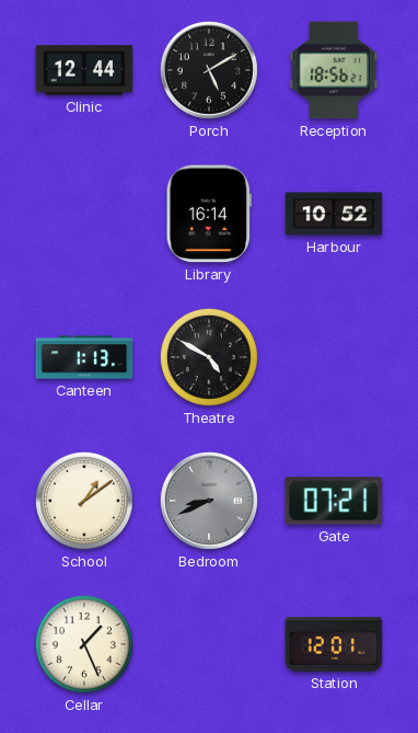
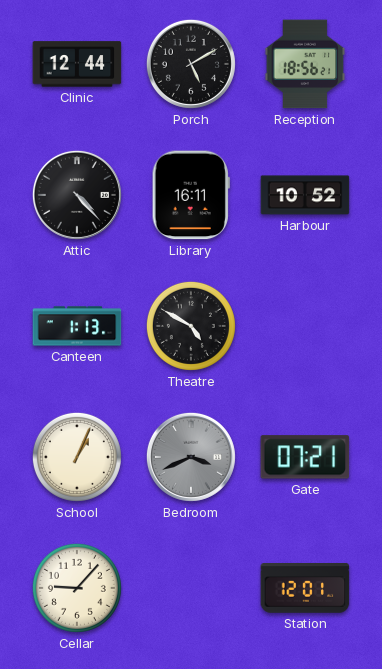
Attic: none -> 4:23 (77, 195)
Library: 16:14 -> 16:11 (191, 195)
School: 1:09 -> 1:04 (77, 457)
Bedroom: 8:41 -> 3:41 (191, 457)
Cellar: 1:26 -> 9:07 (77, 588)
